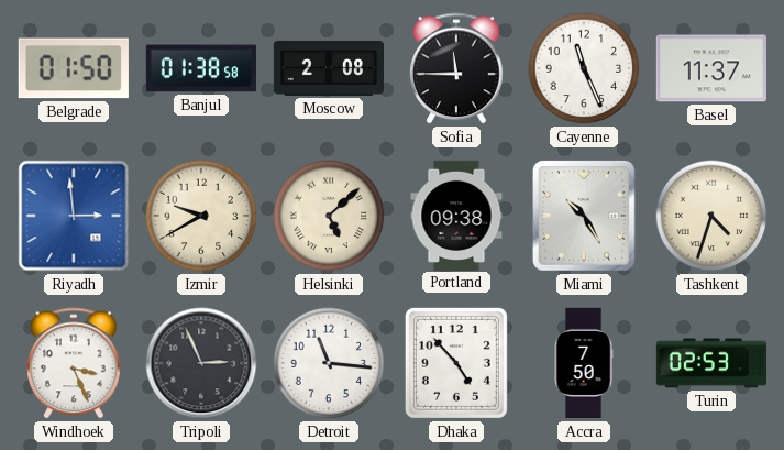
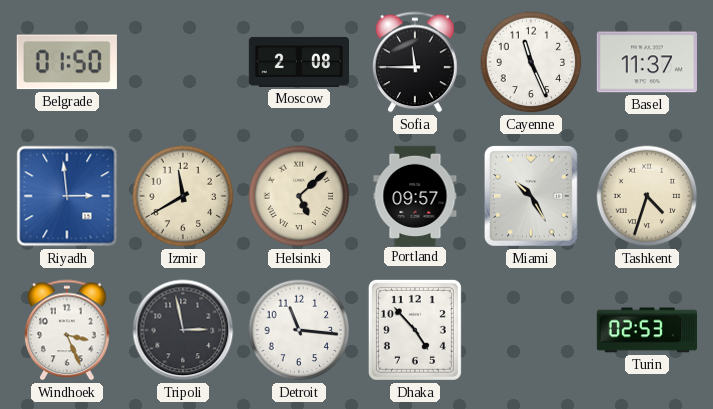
Banjul: 01:38 -> none (200, 68)
Izmir: 9:40 -> 11:40 (183, 196)
Portland: 09:38 -> 09:57 (415, 195)
Tripoli: 2:56 -> 2:58 (183, 330)
Accra: 7:50 -> none (584, 363)
